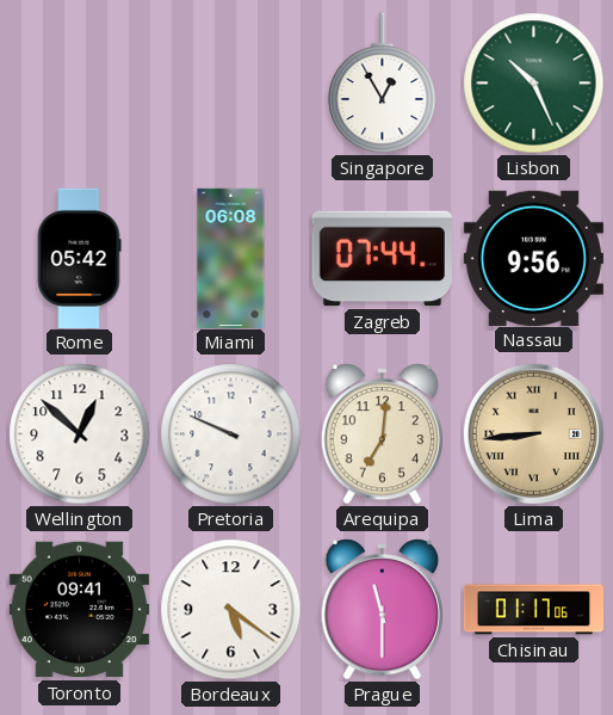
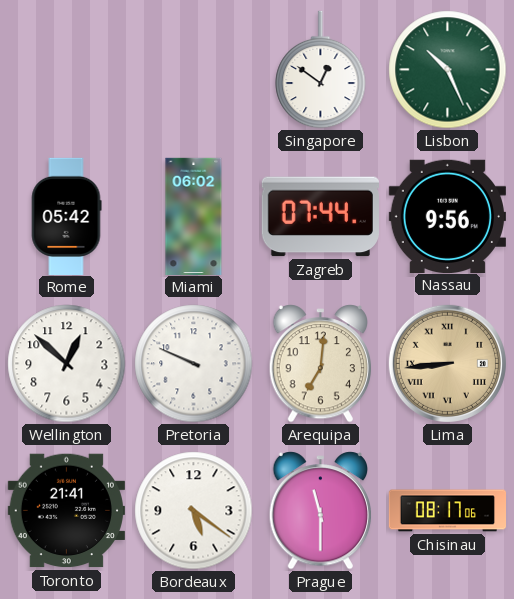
Singapore: 12:55 -> 12:51 (321, 70)
Miami: 06:08 -> 06:02 (194, 216)
Toronto: 09:41 -> 21:41 (66, 511)
Chisinau: 01:17 -> 08:17 (448, 511)
